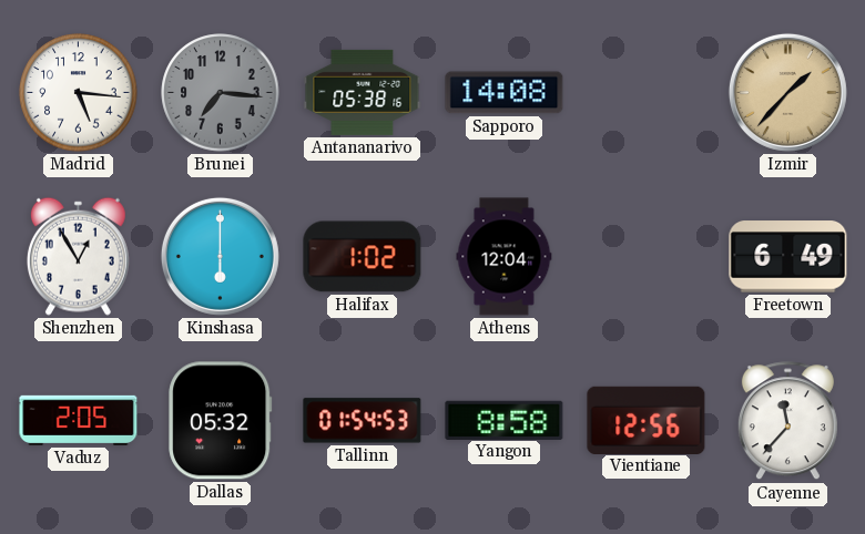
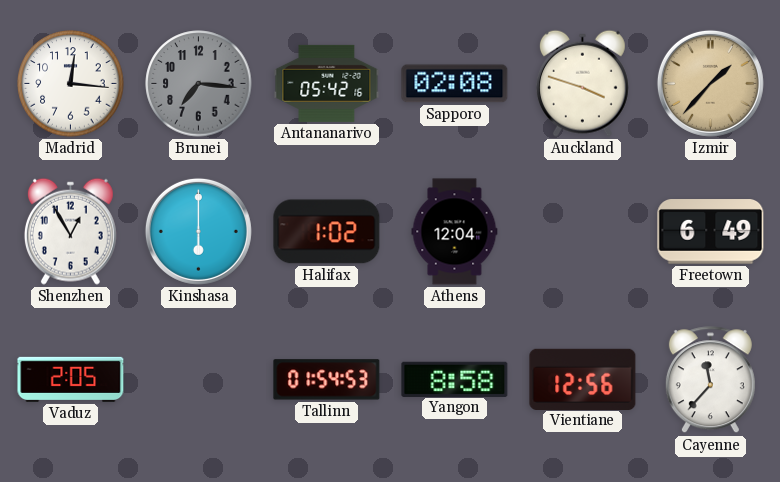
Madrid: 5:16 -> 12:16 (71, 84)
Antananarivo: 05:38 -> 05:42 (327, 83)
Sapporo: 14:08 -> 02:08 (455, 84)
Auckland: none -> 3:48 (582, 83)
Dallas: 05:32 -> none (221, 421)
